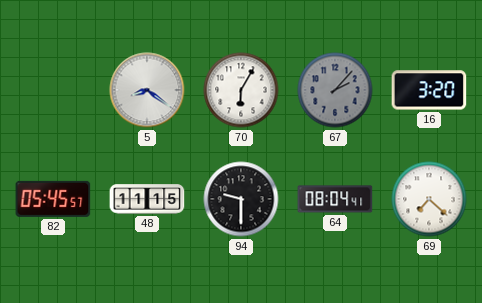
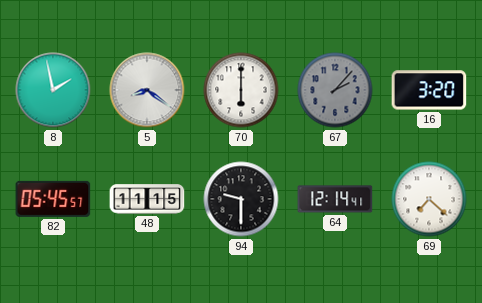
8: none -> 1:58 (53, 90)
70: 6:05 -> 6:00 (241, 90)
64: 08:04 -> 12:14 (335, 199)
